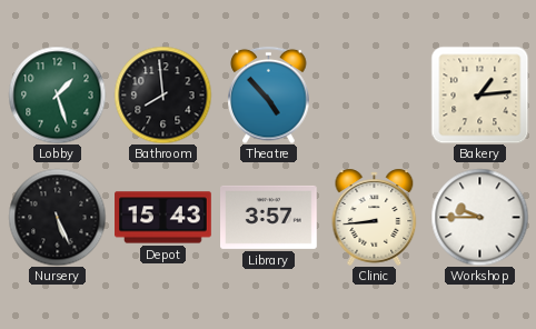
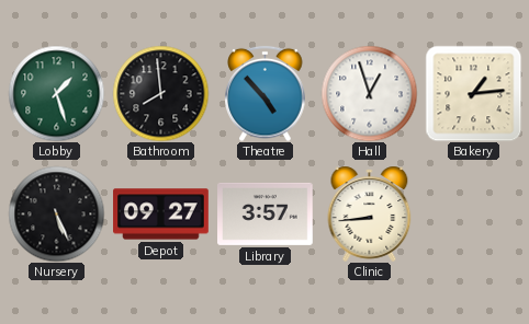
Hall: none -> 12:57 (369, 93)
Depot: 15:43 -> 09:27 (161, 215)
Workshop: 9:45 -> none (479, 217)
